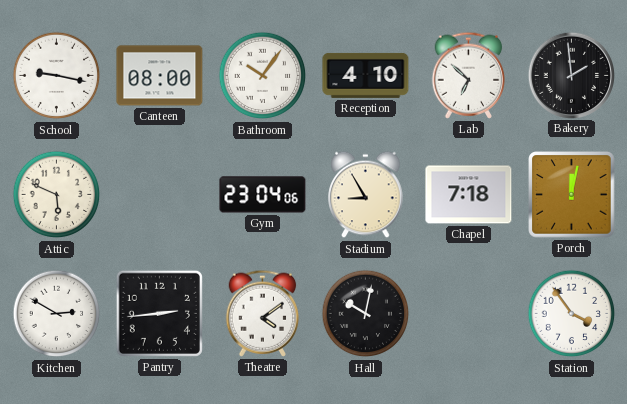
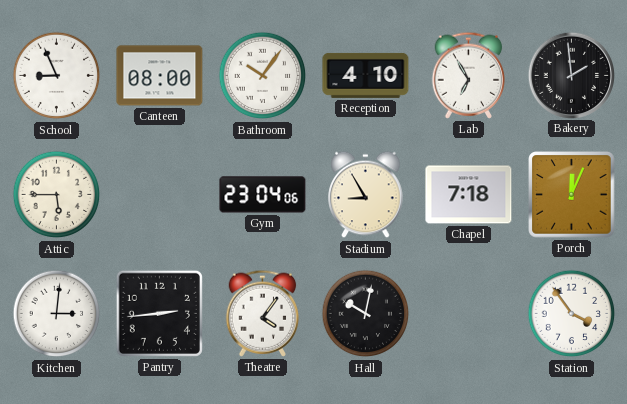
School: 9:17 -> 8:56 (57, 76)
Lab: 6:52 -> 6:55 (469, 75)
Attic: 5:49 -> 5:45 (57, 195)
Porch: 12:02 -> 12:04 (572, 195)
Kitchen: 2:50 -> 3:01 (57, 314)
Theatre: 4:09 -> 4:06 (263, 313)
